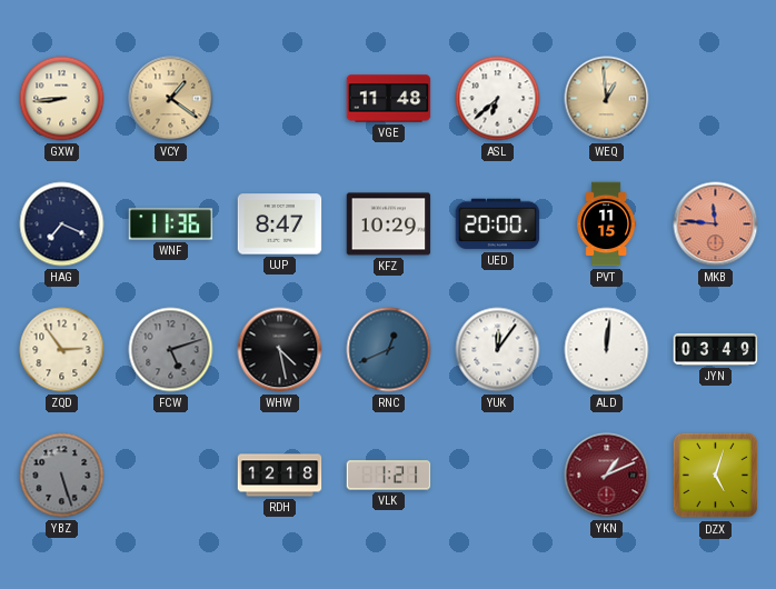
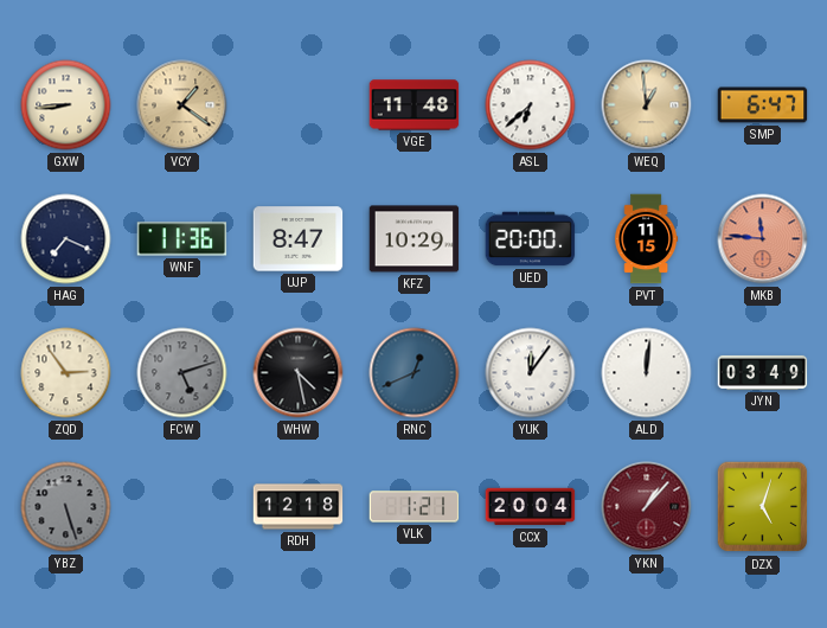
SMP: none -> 6:47 (763, 105)
CCX: none -> 20:04 (531, 507)
YKN: 1:11 -> 1:07 (647, 507)
